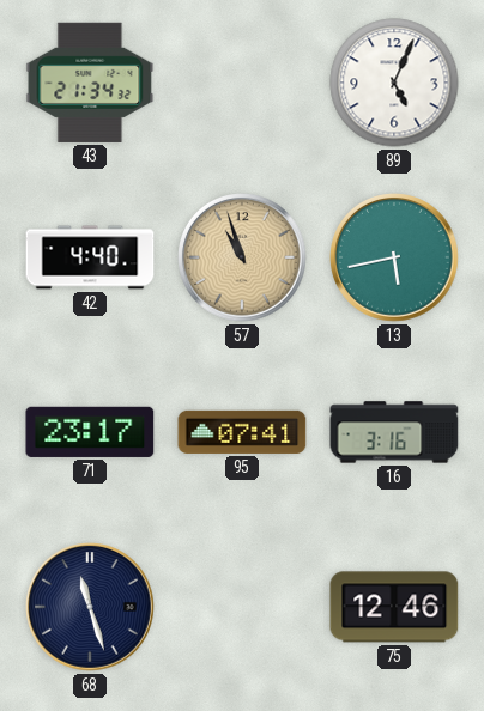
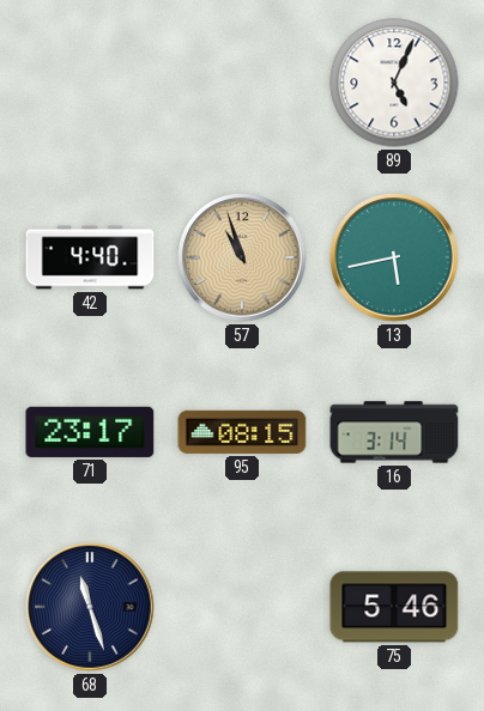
43: 21:34 -> none (90, 83)
95: 07:41 -> 08:15 (242, 432)
16: 3:16 -> 3:14 (394, 432)
75: 12:46 -> 5:46 (394, 607)
